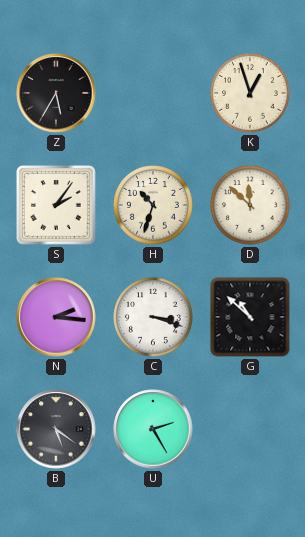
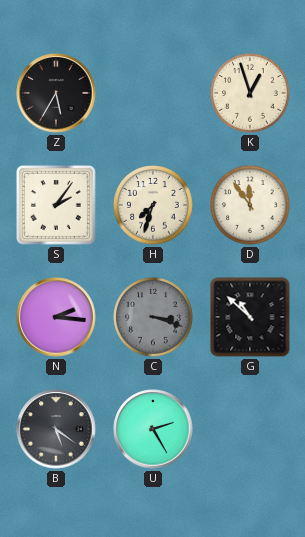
H: 10:33 -> 7:33 (154, 206)
D: 11:52 -> 11:54 (251, 206)
C dial: white -> grey (154, 318)
